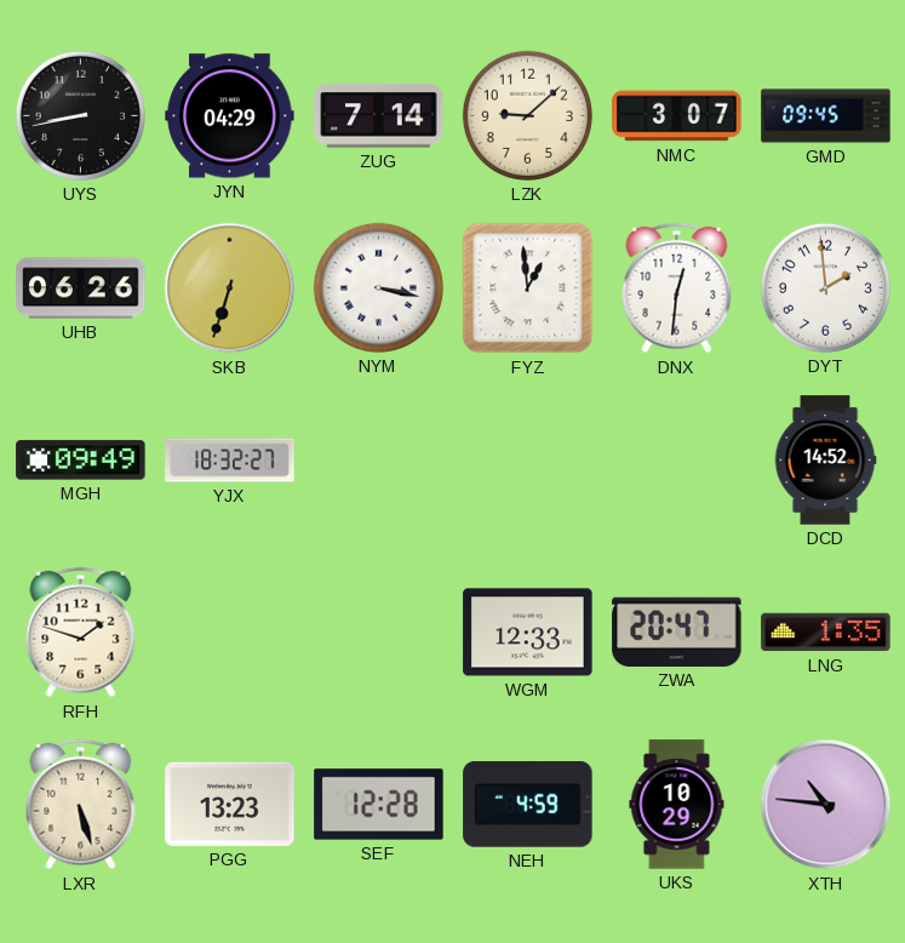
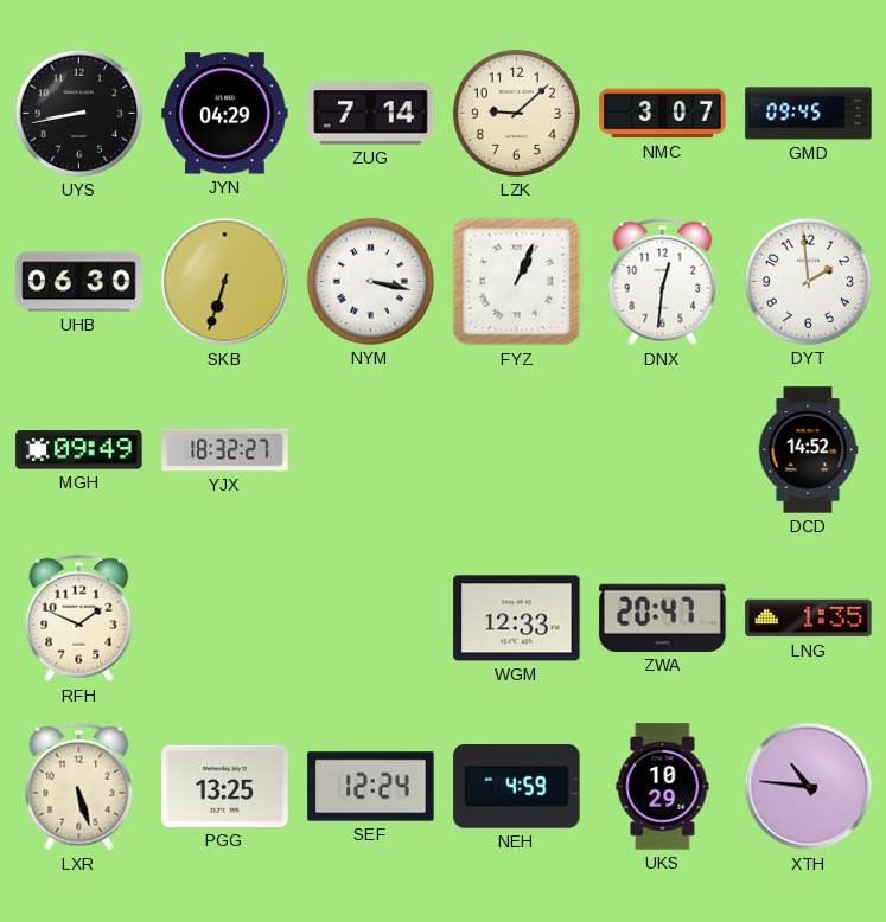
UHB: 06:26 -> 06:30 (79, 282)
FYZ: 12:59 -> 1:04 (517, 282)
RFH: 1:48 -> 1:49 (79, 619)
PGG: 13:23 -> 13:25 (225, 786)
SEF: 12:28 -> 12:24 (371, 787)
